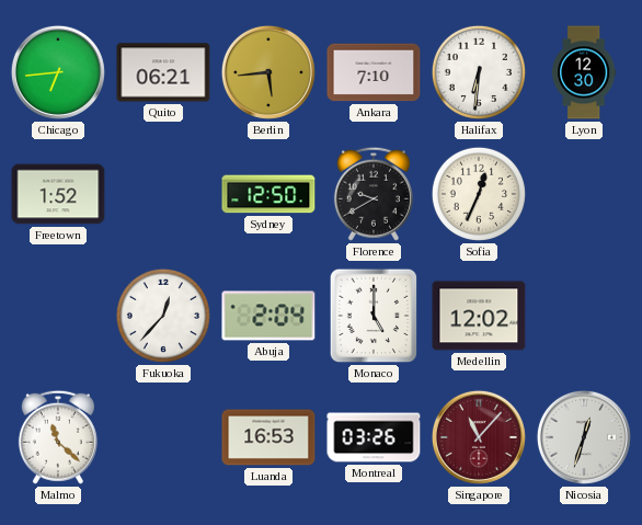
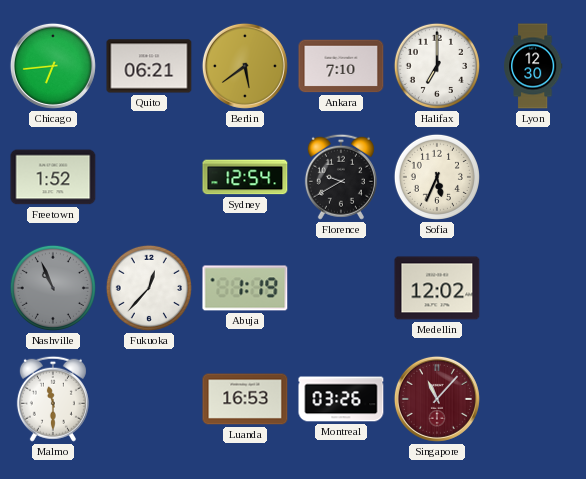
Berlin: 5:44 -> 5:39 (245, 66)
Halifax: 6:31 -> 7:00 (437, 66)
Sydney: 12:50 -> 12:54 (245, 177)
Sofia: 12:34 -> 5:34 (437, 177)
Nashville: none -> 10:56 (53, 288)
Abuja: 2:04 -> 1:19 (245, 288)
Monaco: 5:00 -> none (374, 316)
Malmo: 11:22 -> 11:30 (53, 399)
Nicosia: 12:33 -> none (584, 437)
